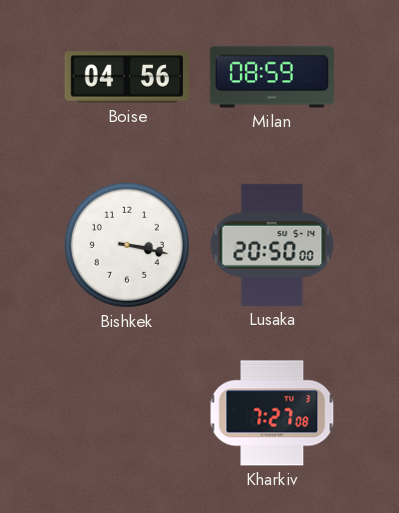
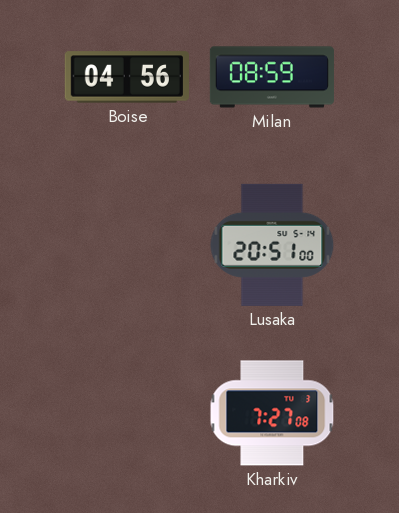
Bishkek: 3:17 -> none (127, 245)
Lusaka: 20:50 -> 20:51 (272, 245)
